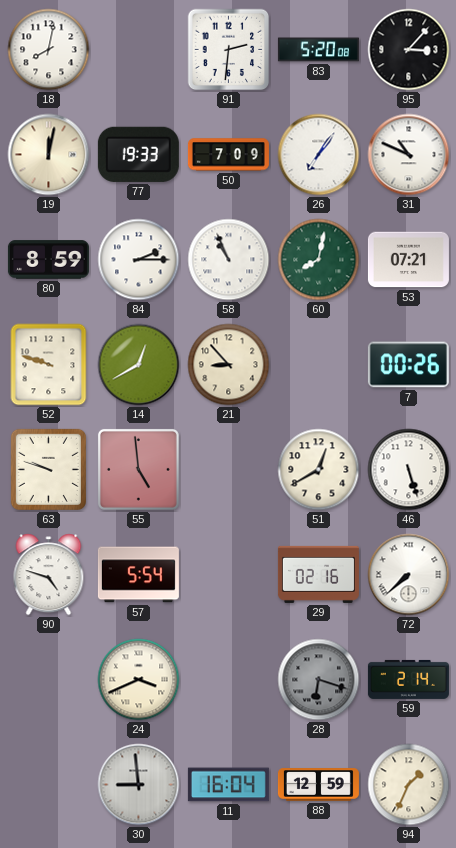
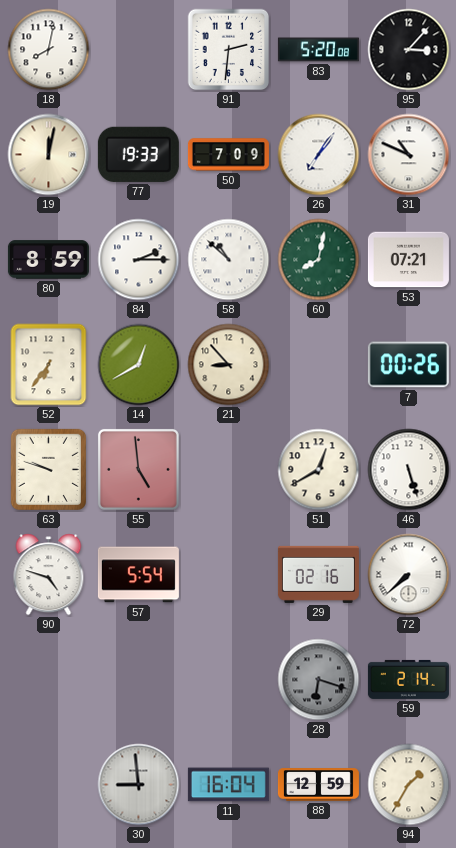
58: 10:56 -> 10:52 (229, 260)
52: 9:48 -> 6:36 (49, 365)
24: 3:41 -> none (139, 680)
94: 1:34 -> 1:35 (409, 785)
